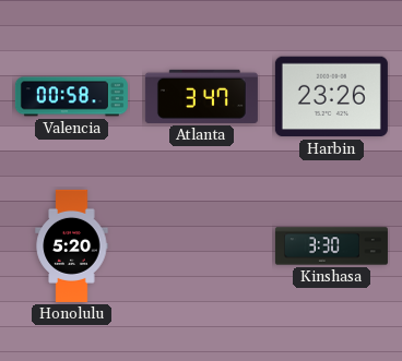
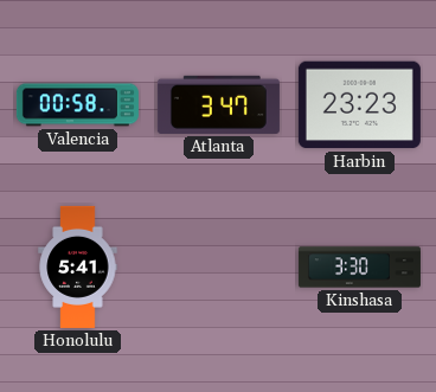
Harbin: 23:26 -> 23:23 (359, 105)
Honolulu: 5:20 -> 5:41 (78, 266)
